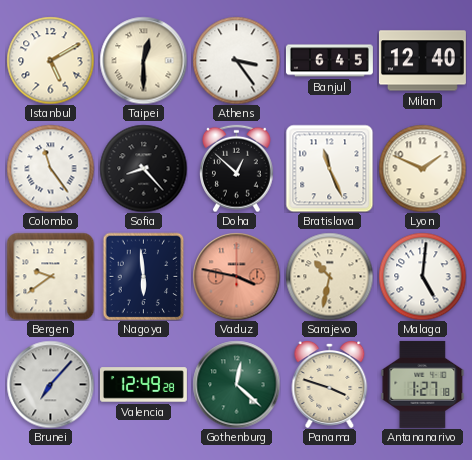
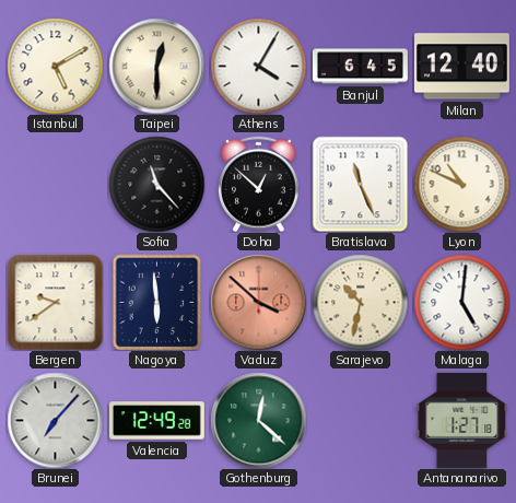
Athens: 3:24 -> 4:05 (258, 66)
Colombo: 11:24 -> none (50, 168)
Sofia: 8:23 -> 11:23 (156, 184)
Lyon: 1:49 -> 10:49 (461, 184)
Vaduz: 3:47 -> 3:52 (258, 302)
Panama: 3:48 -> none (330, 384)
